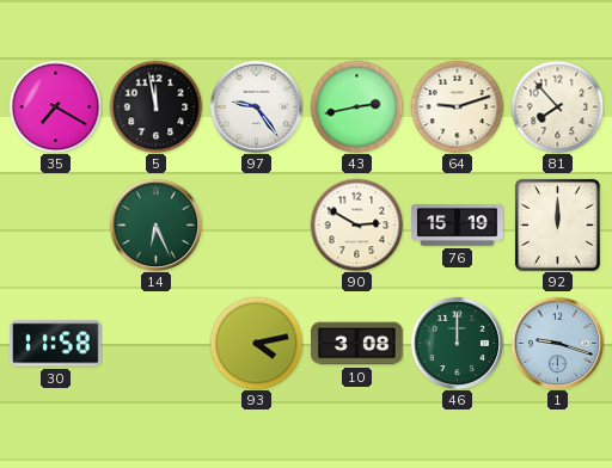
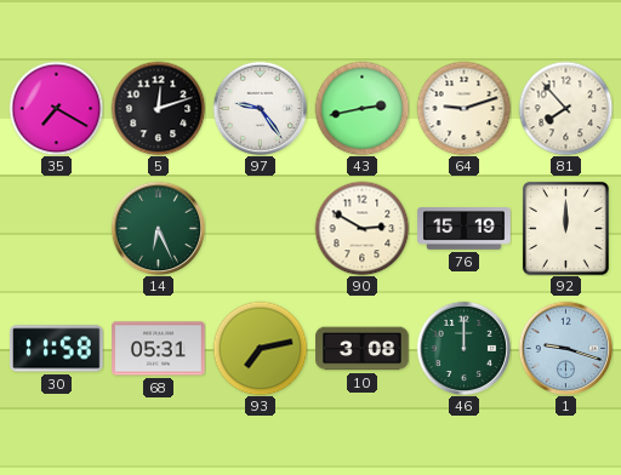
5: 11:58 -> 12:12 (158, 108)
68: none -> 05:31 (159, 349)
93: 4:13 -> 7:13 (260, 348)
